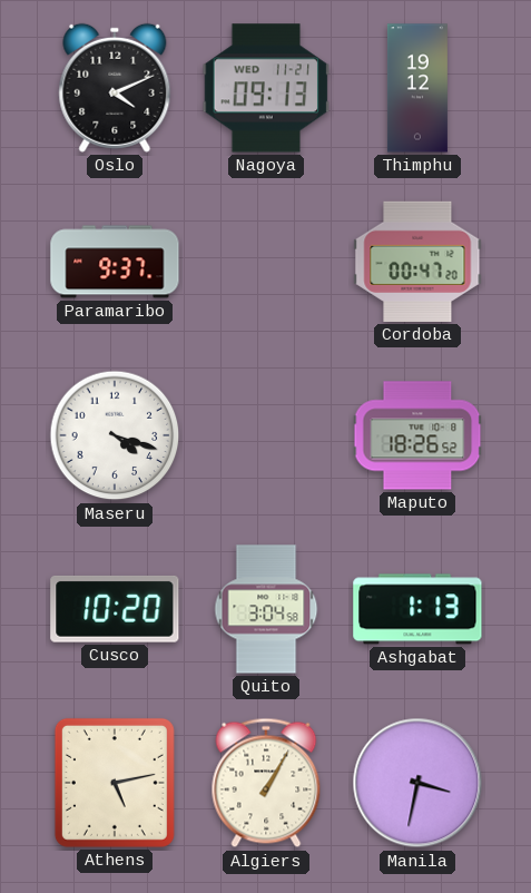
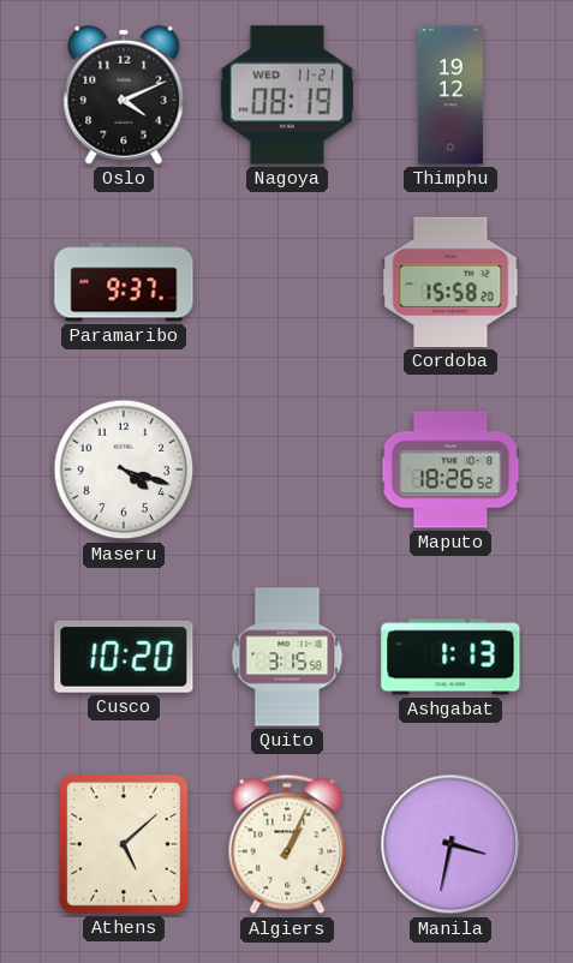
Nagoya: 09:13 -> 08:19 (287, 95)
Cordoba: 00:47 -> 15:58 (450, 282)
Quito: 3:04 -> 3:15 (287, 657)
Athens: 5:13 -> 5:08 (124, 844)
Algiers: 1:05 -> 1:04 (287, 844)
